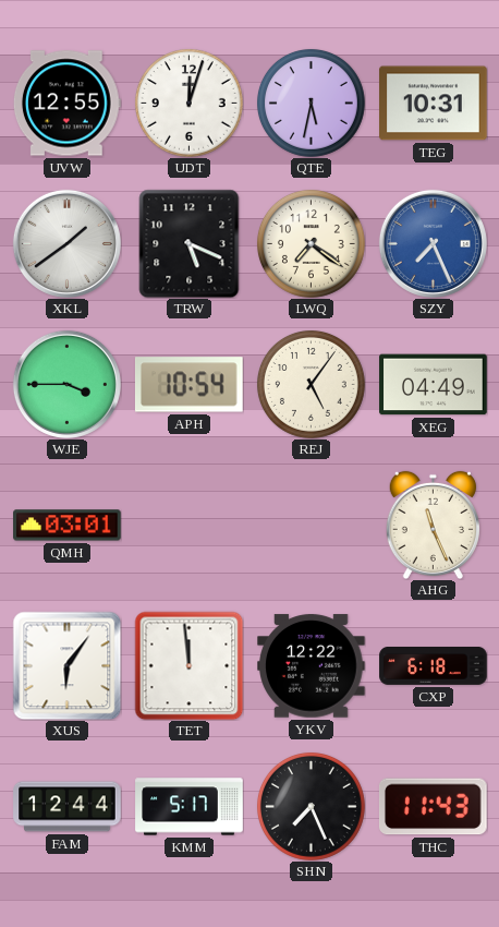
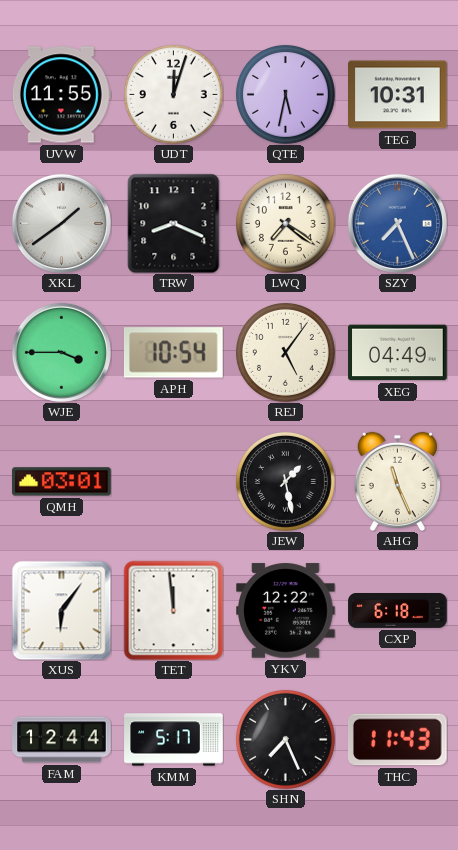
UVW: 12:55 -> 11:55 (61, 95)
TRW: 5:19 -> 8:19 (174, 223)
JEW: none -> 1:28 (285, 481)
